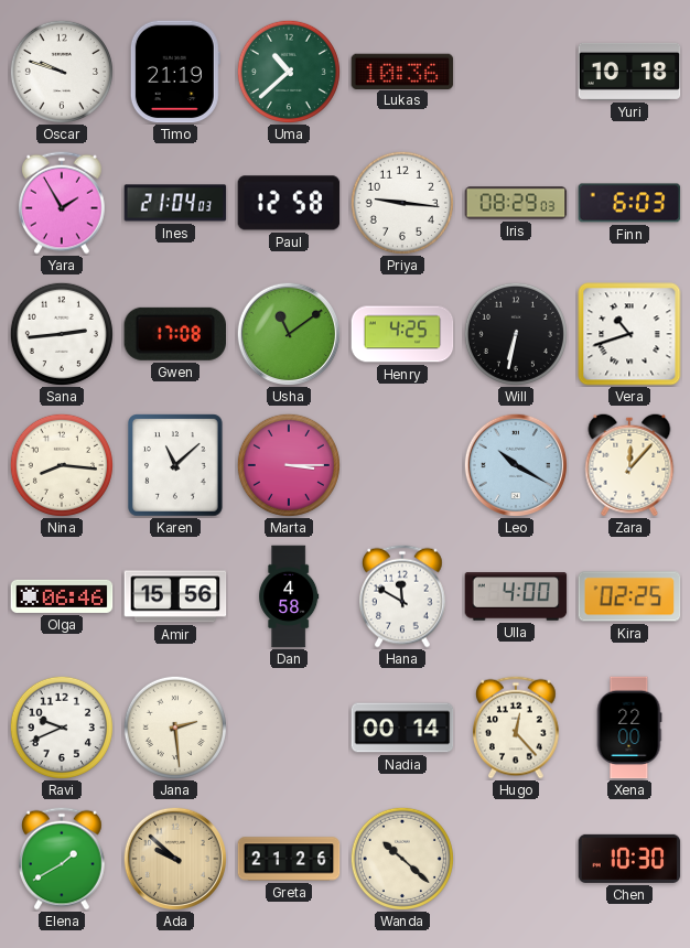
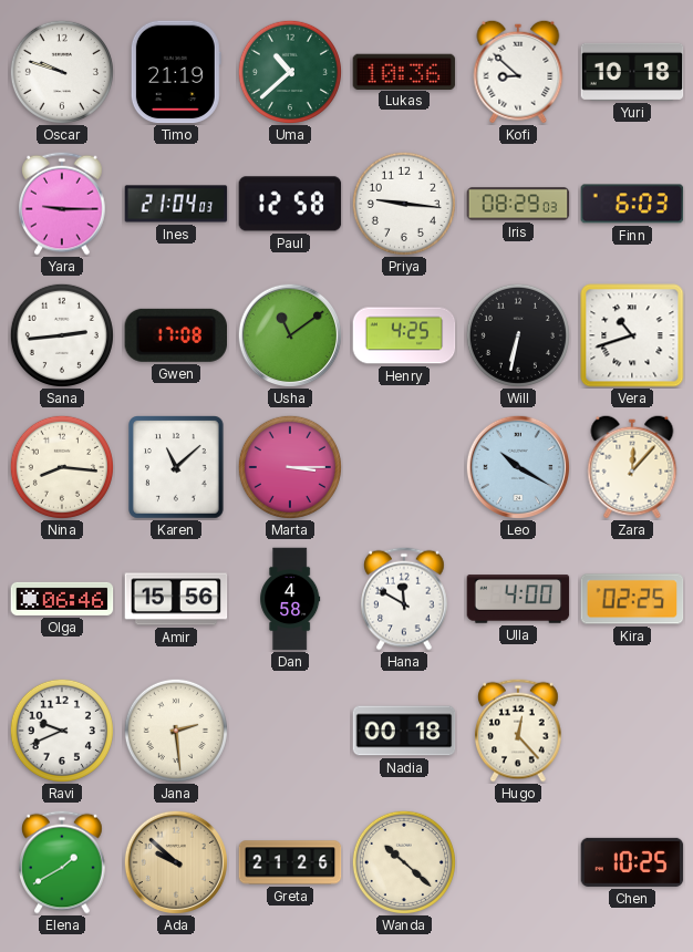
Kofi: none -> 8:52 (518, 72)
Yara: 1:55 -> 9:15 (63, 204)
Nadia: 00:14 -> 00:18 (404, 731)
Xena: 22:00 -> none (629, 728)
Chen: 10:30 -> 10:25 (632, 862)
